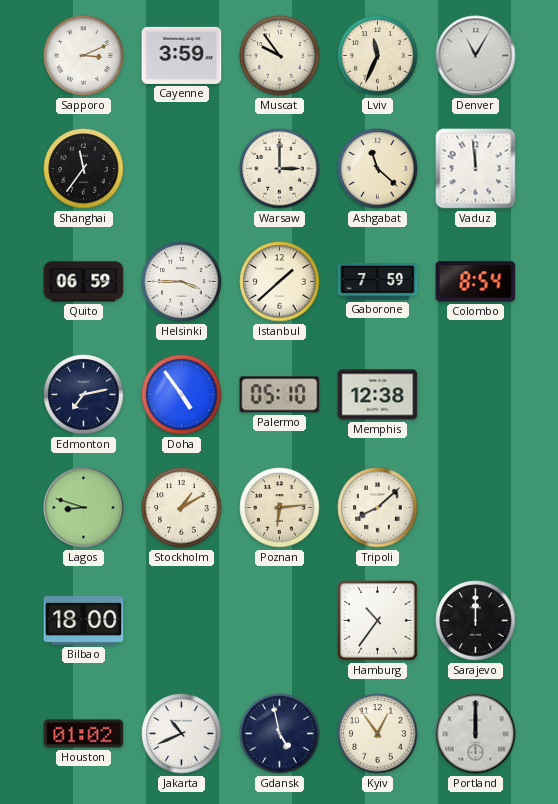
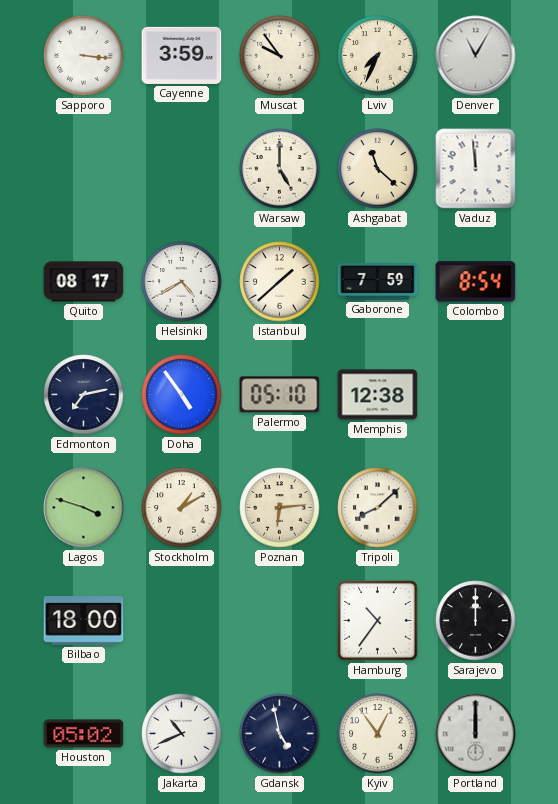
Sapporo: 3:11 -> 3:16 (84, 56)
Lviv: 11:34 -> 7:34 (378, 56)
Shanghai: 11:36 -> none (84, 169)
Warsaw: 3:00 -> 5:00 (280, 169)
Quito: 06:59 -> 08:17 (84, 282)
Helsinki: 3:45 -> 4:40 (182, 282)
Lagos: 8:48 -> 3:48 (84, 508)
Houston: 01:02 -> 05:02 (84, 734)
